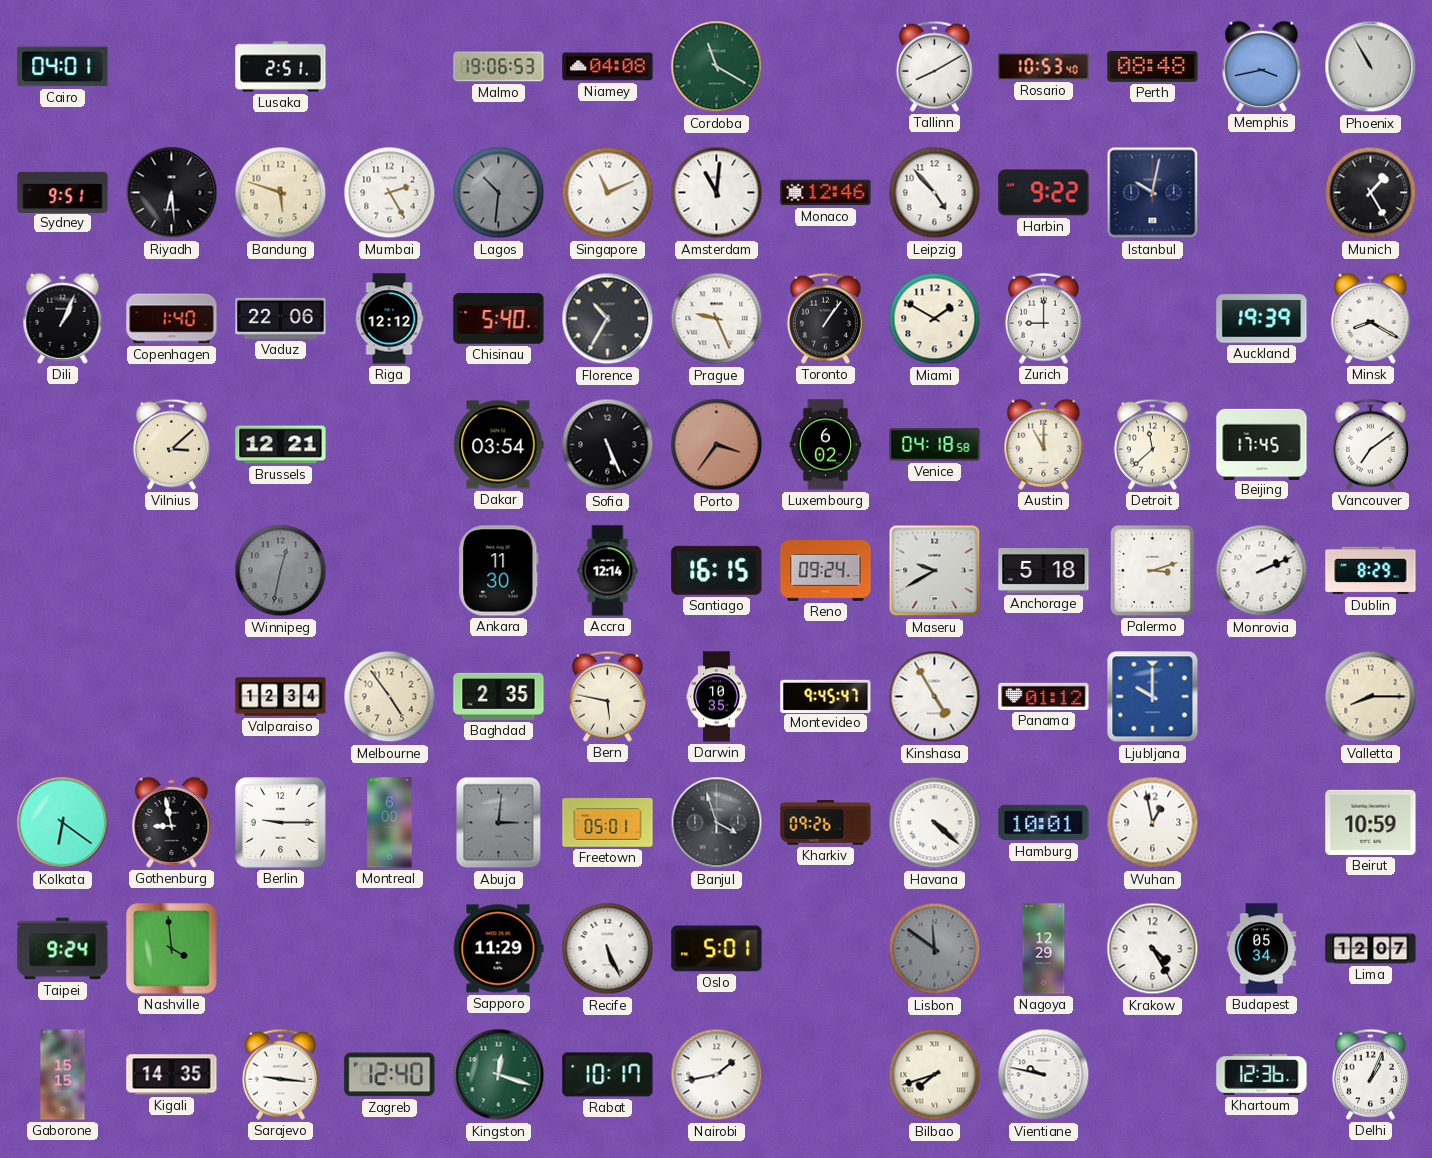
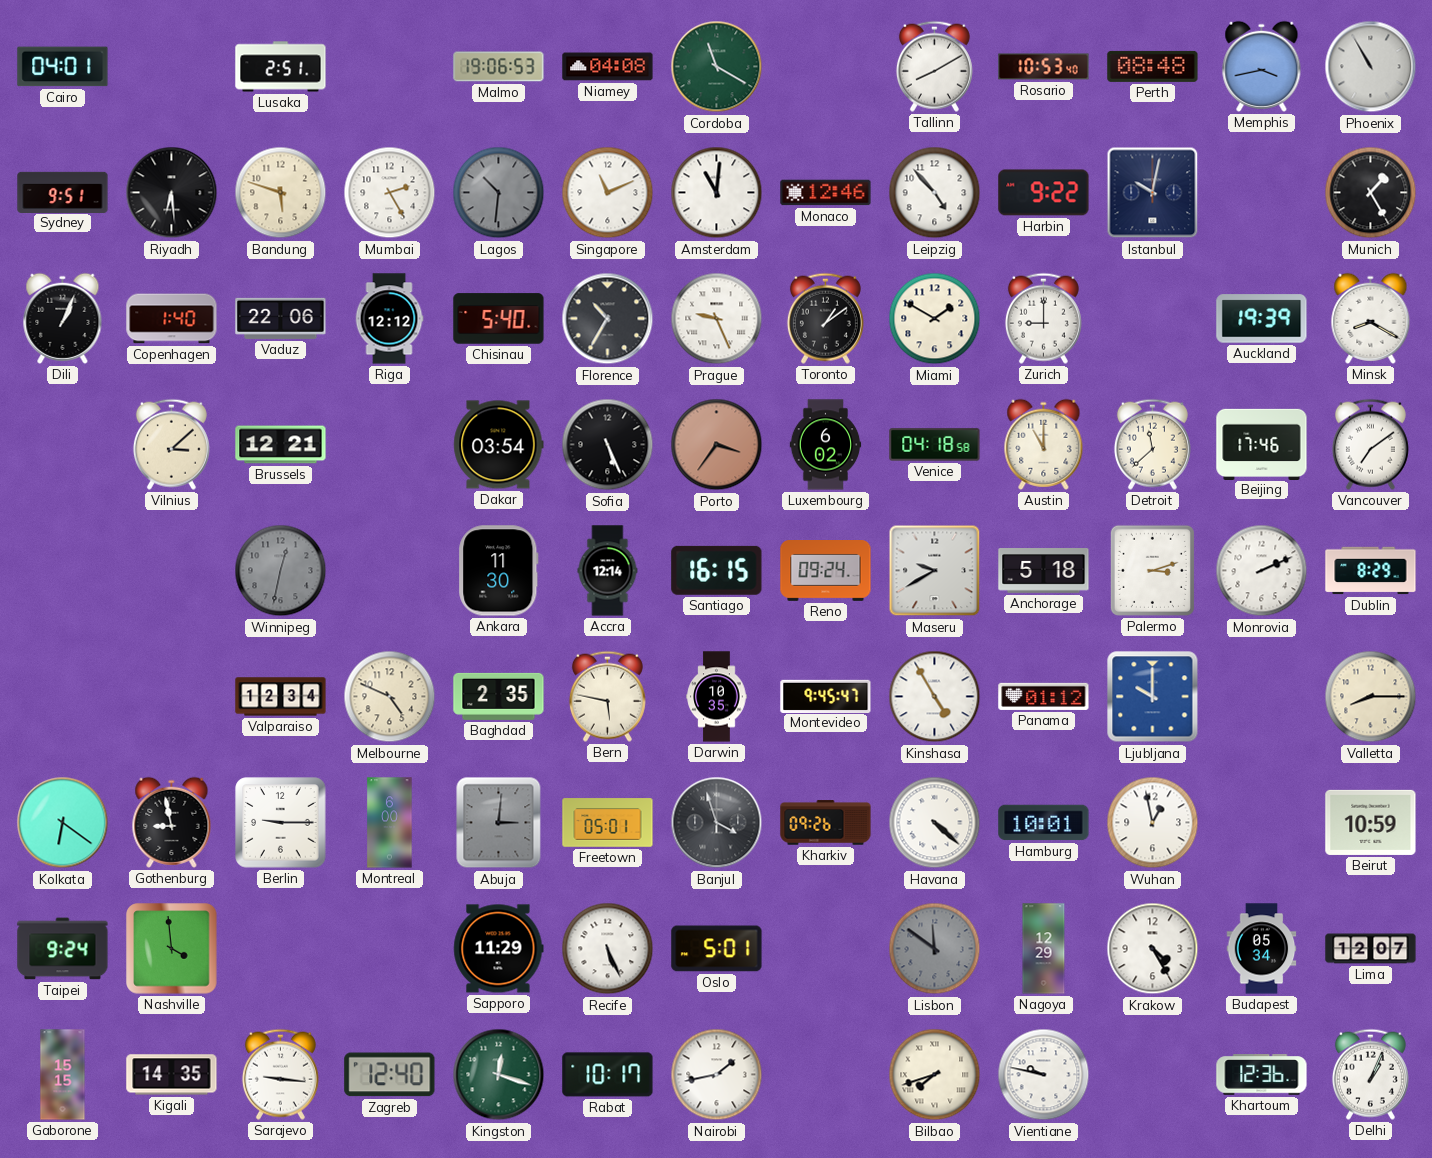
Toronto: 1:06 -> 1:09 (825, 318)
Beijing: 17:45 -> 17:46 (1262, 444)
Melbourne: 4:54 -> 4:49 (390, 697)
